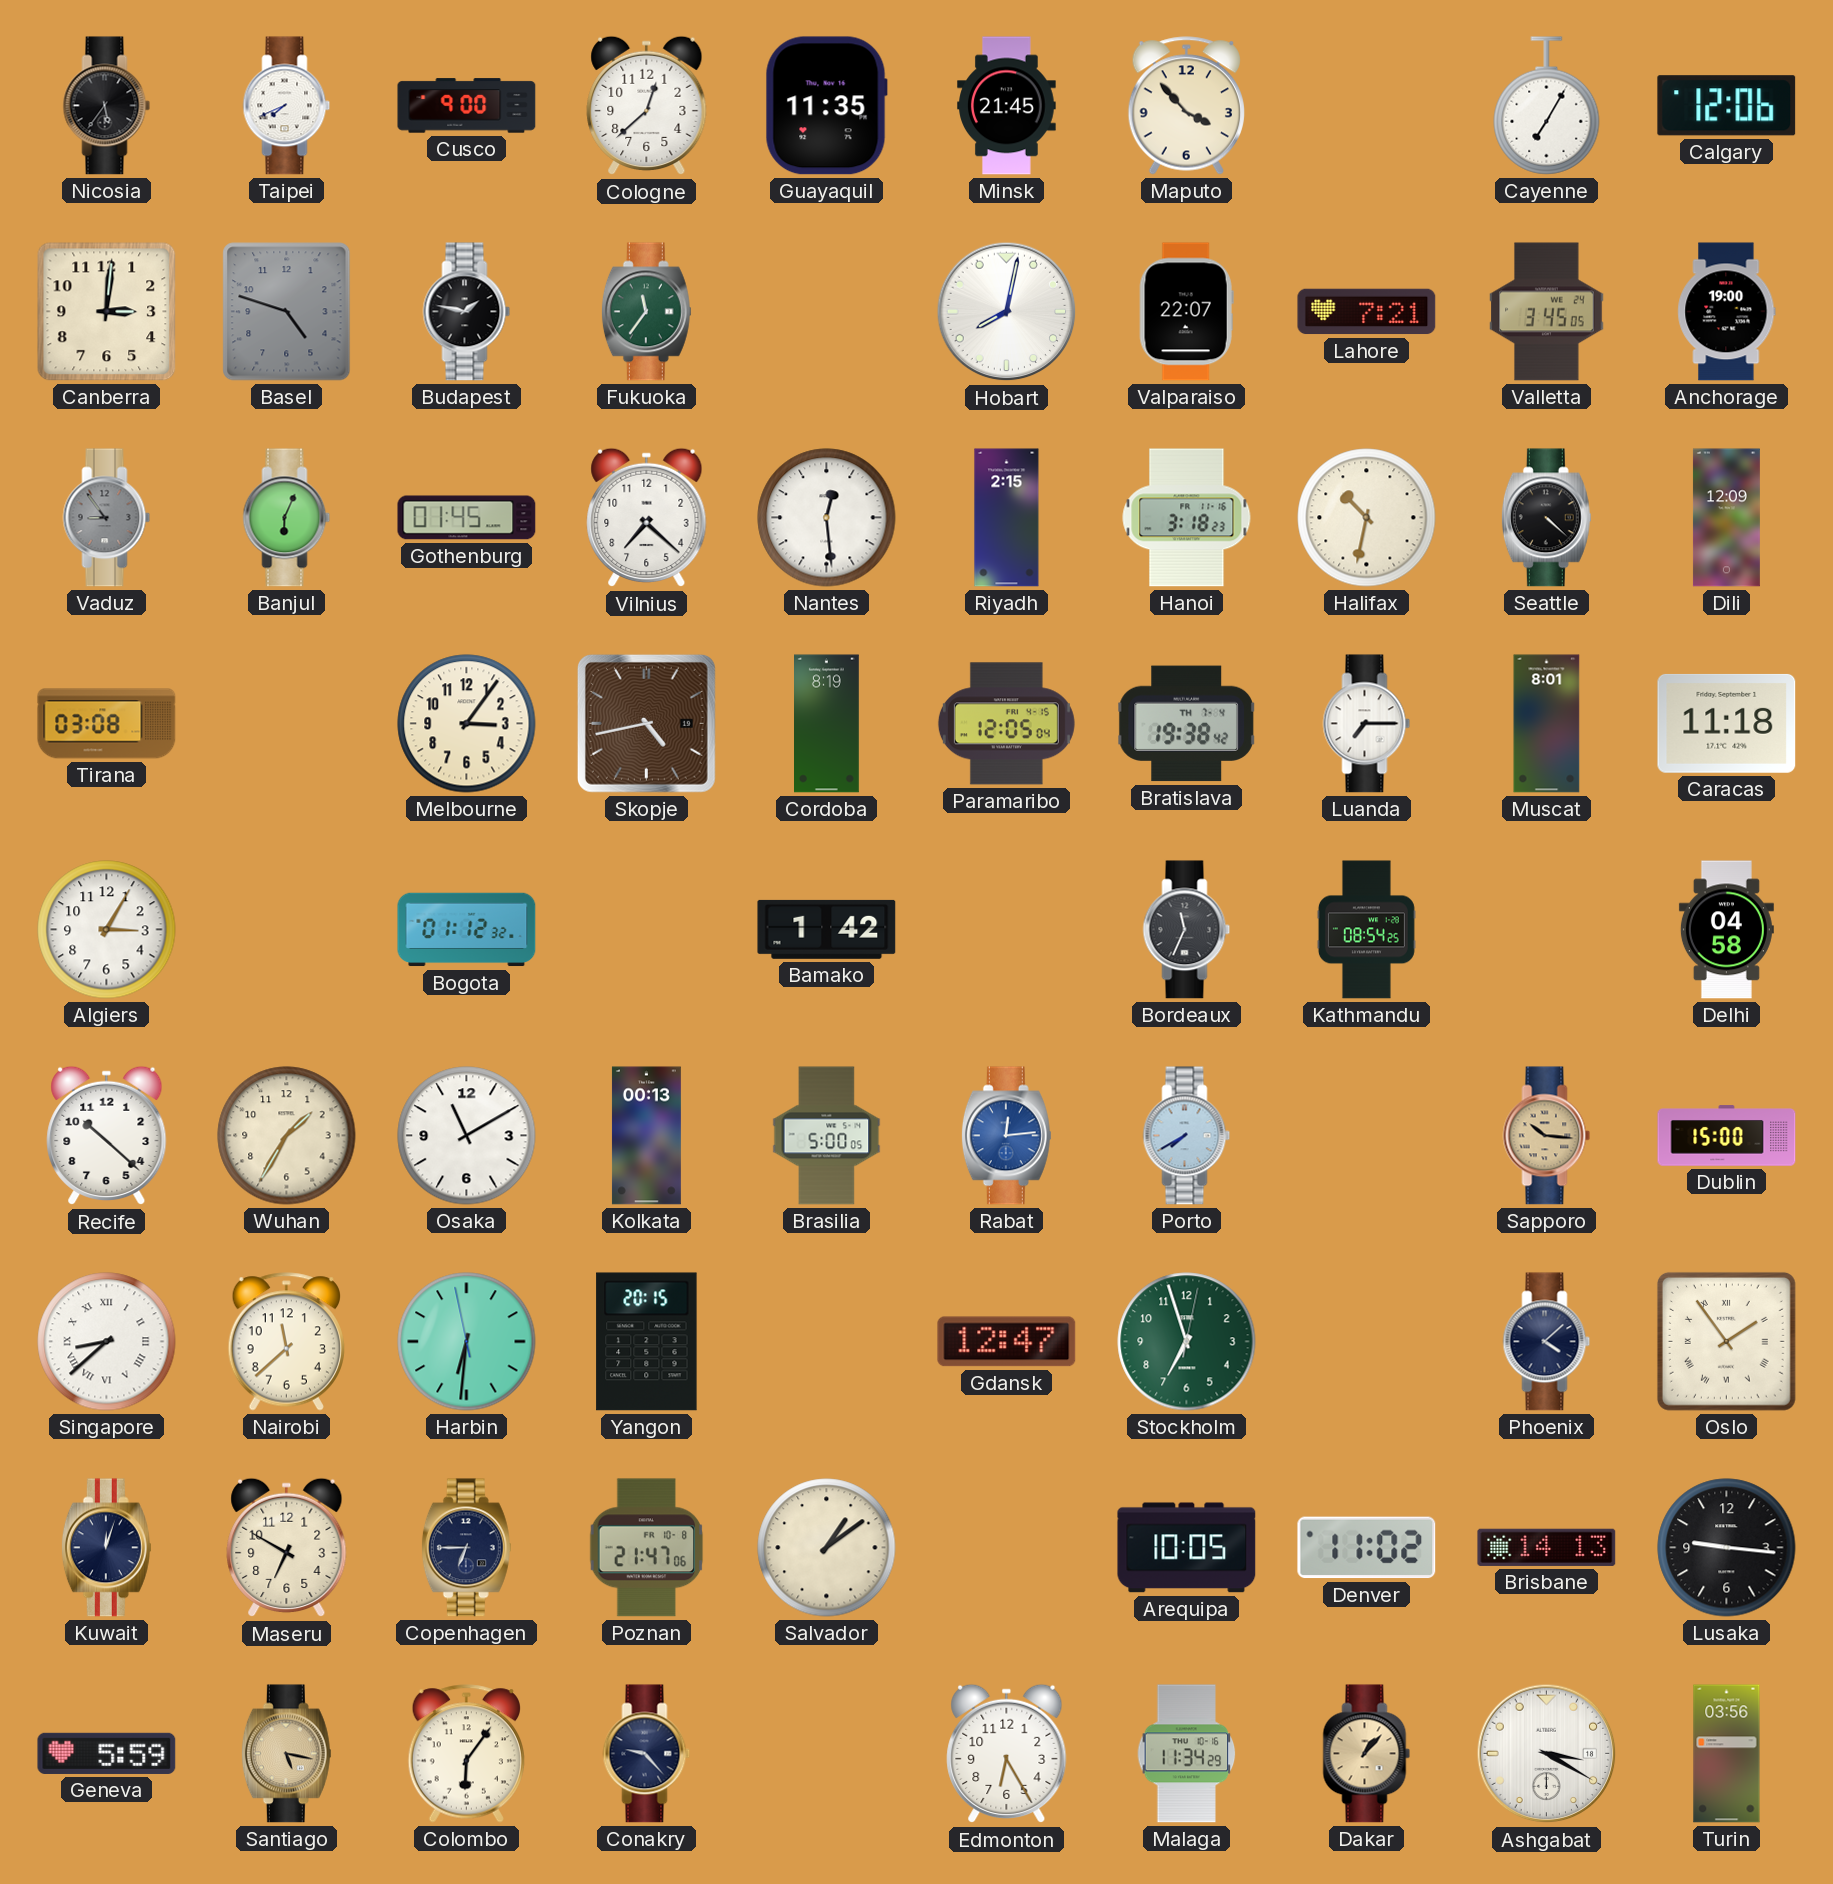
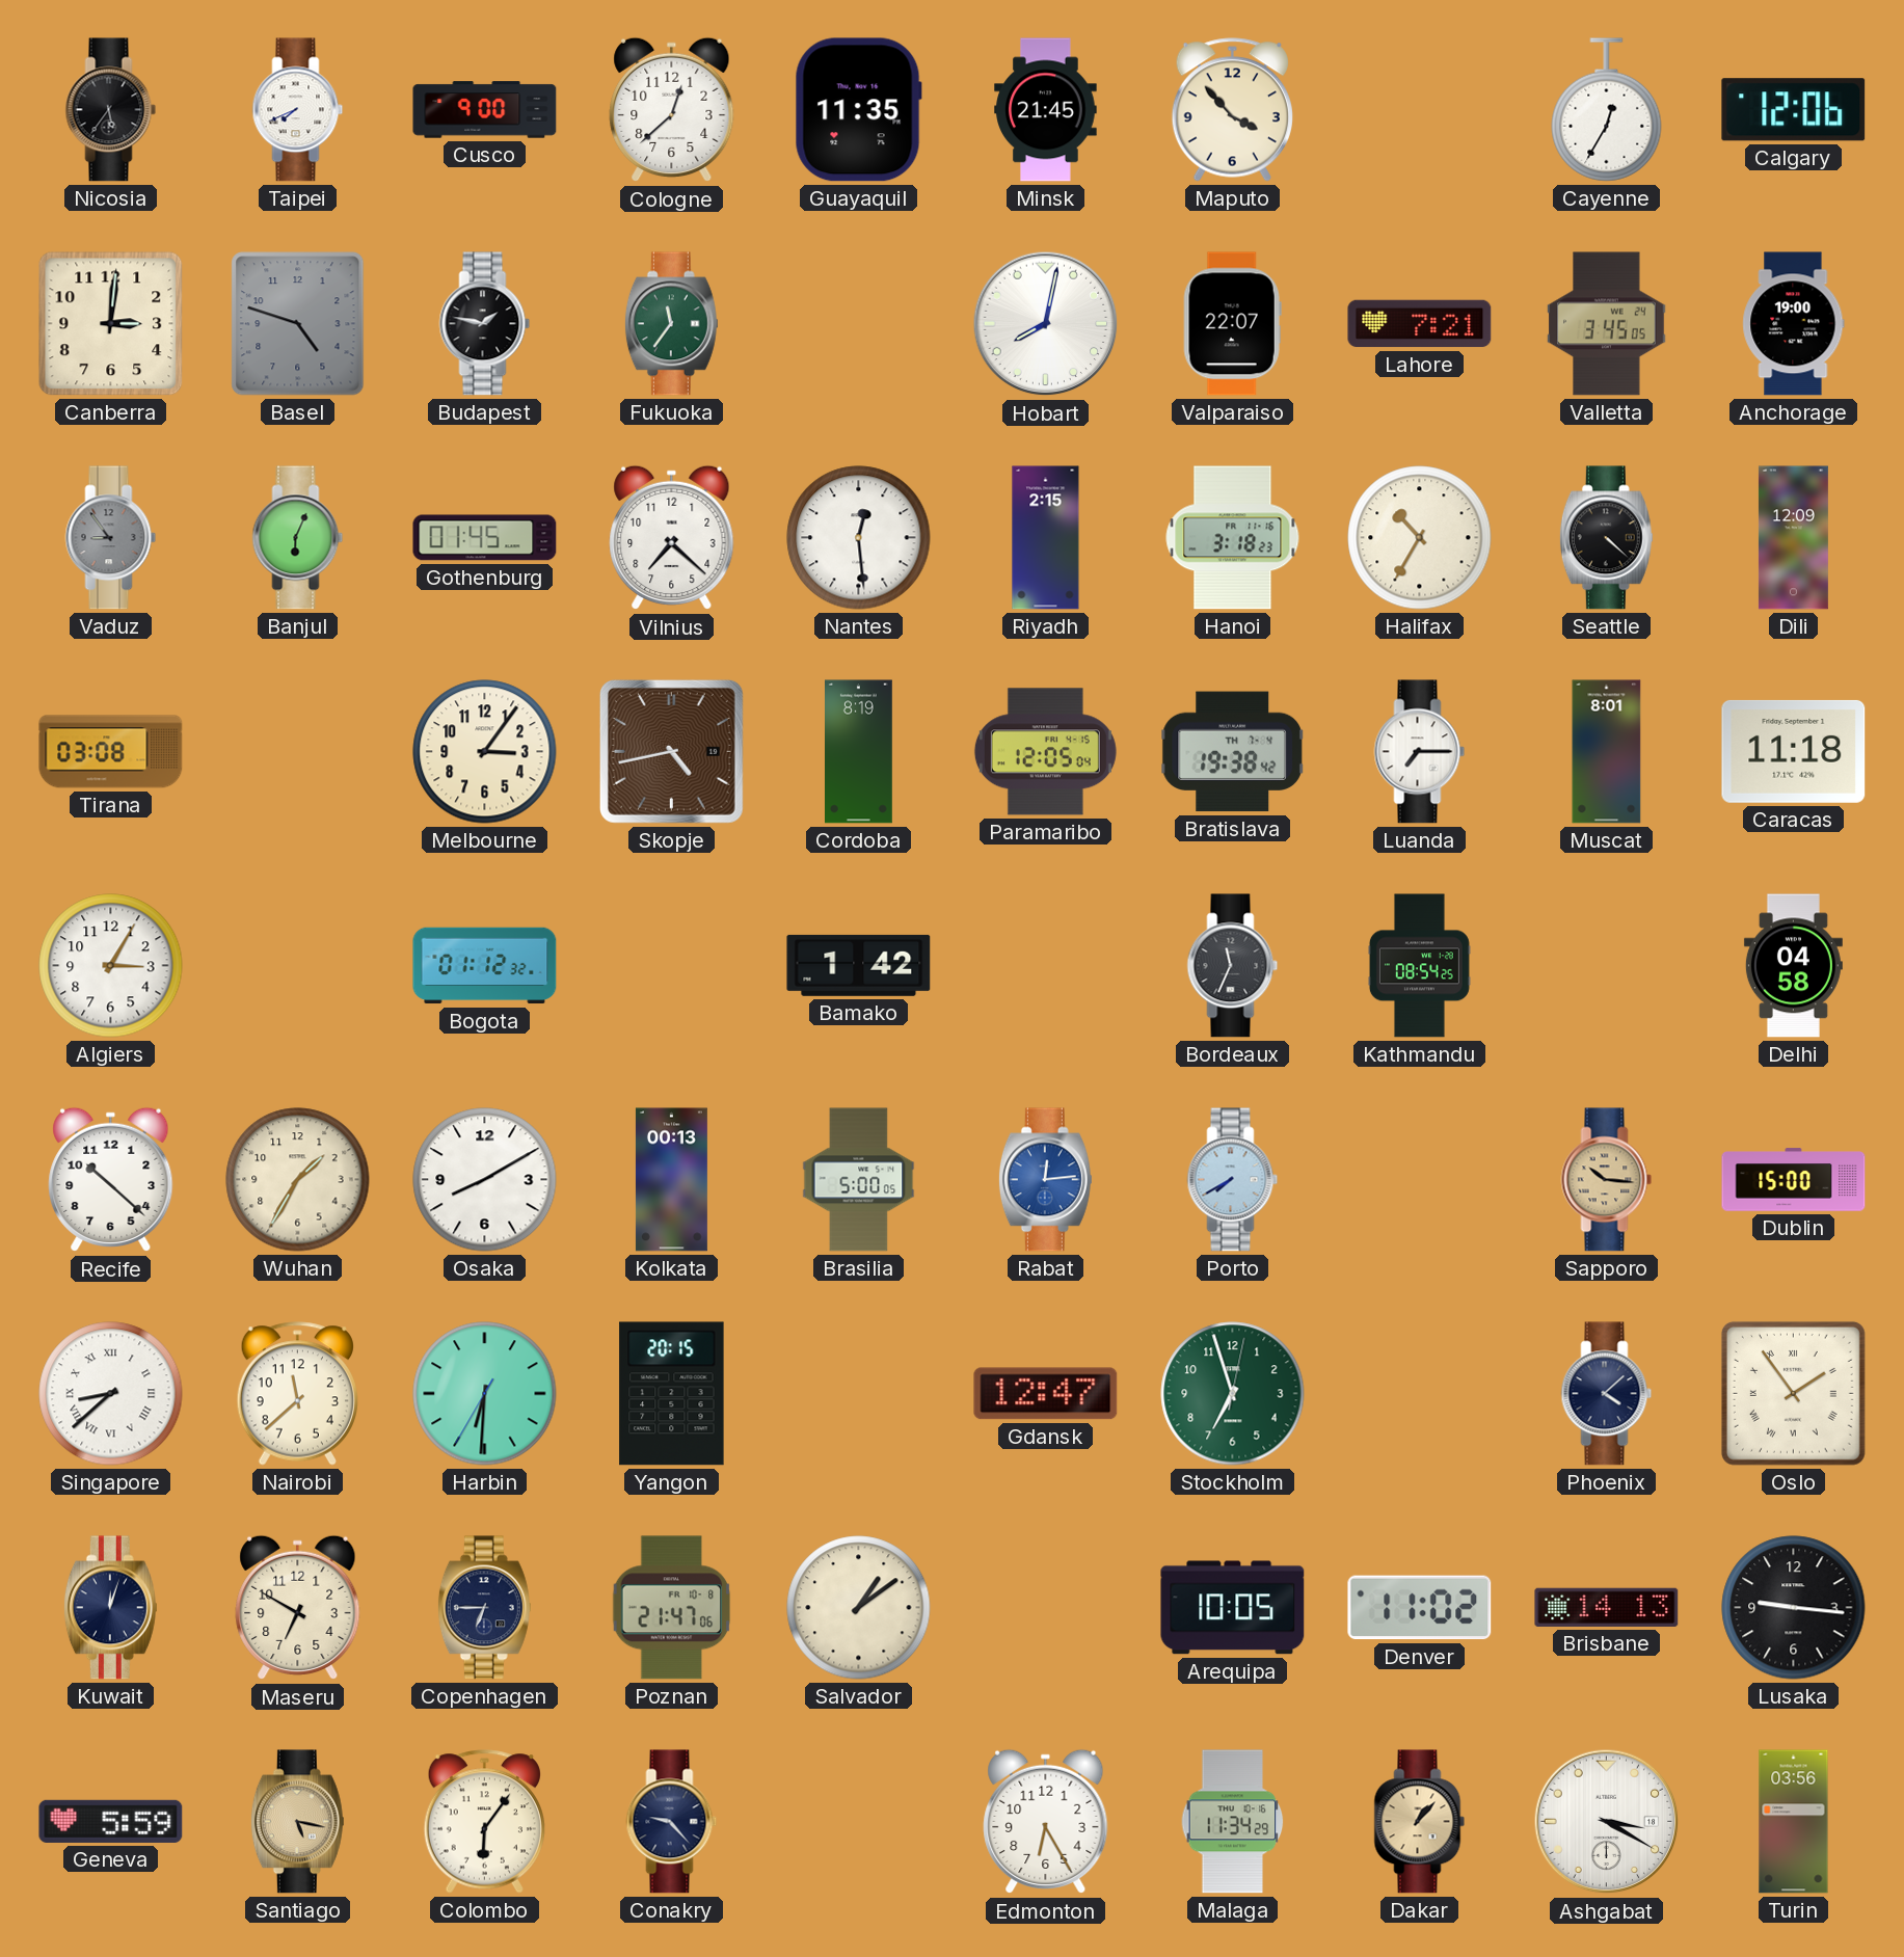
Cayenne: 7:05 -> 12:35 (1607, 110)
Halifax: 10:32 -> 10:35 (1420, 538)
Osaka: 11:10 -> 8:10 (485, 1180)
Harbin: 6:30:58 -> 6:30:35 (485, 1394)
